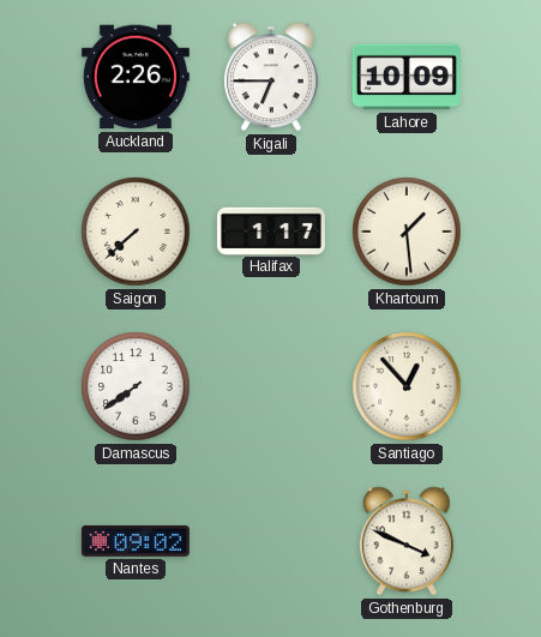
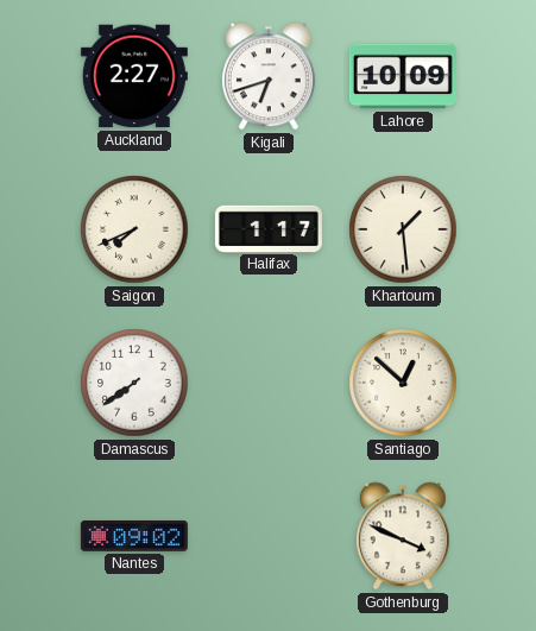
Auckland: 2:26 -> 2:27 (134, 76)
Kigali: 6:45 -> 6:42 (269, 76)
Saigon: 7:38 -> 7:41 (134, 229)
Santiago: 12:53 -> 12:52 (403, 383)
